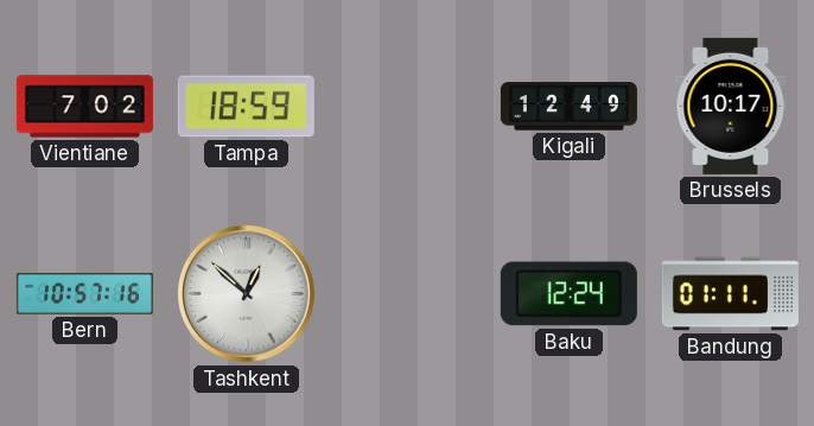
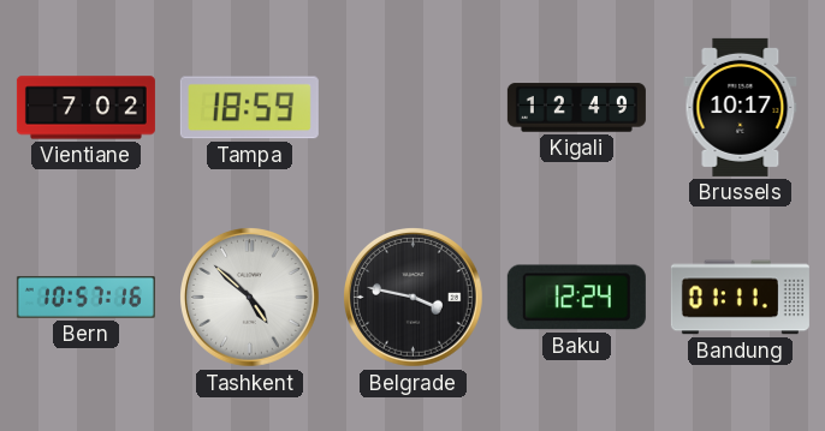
Tashkent: 12:52 -> 4:52 (250, 298)
Belgrade: none -> 3:47 (414, 298)
